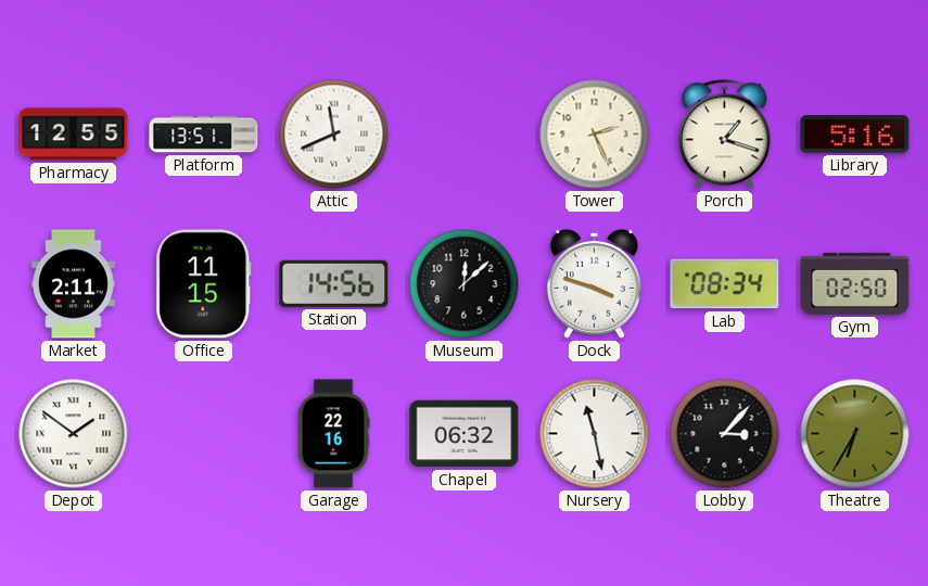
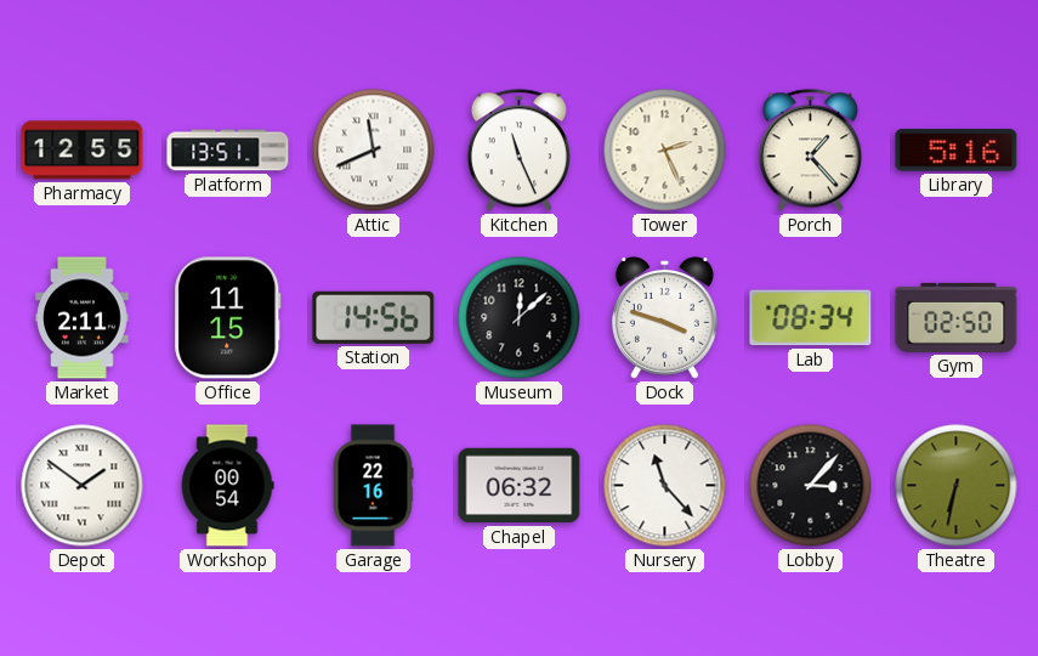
Kitchen: none -> 11:26 (518, 151)
Porch: 1:18 -> 1:23 (810, 151)
Workshop: none -> 00:54 (227, 486)
Nursery: 11:28 -> 11:23 (665, 486)
Theatre: 6:35 -> 6:32 (957, 486)
